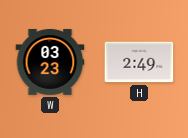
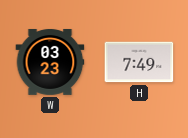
H: 2:49 -> 7:49 (139, 62)
